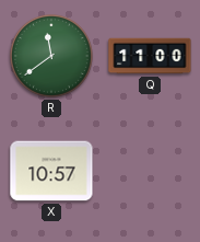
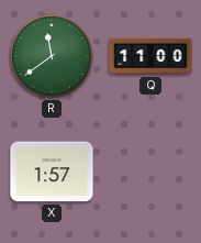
X: 10:57 -> 1:57 (52, 172)
